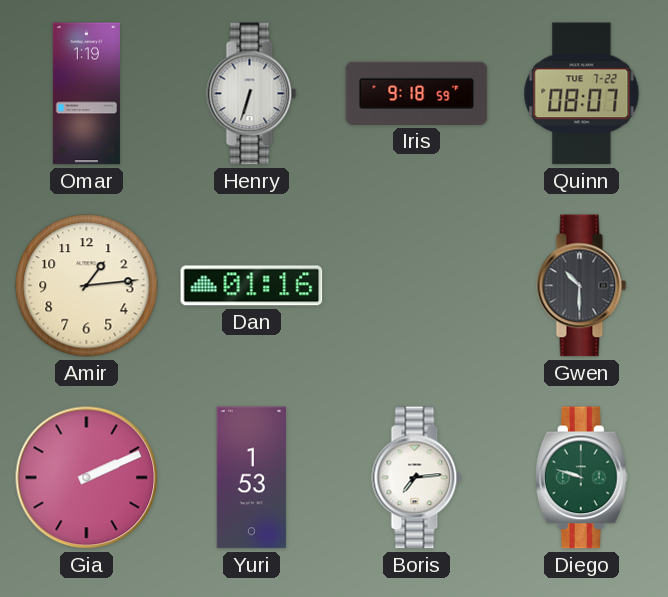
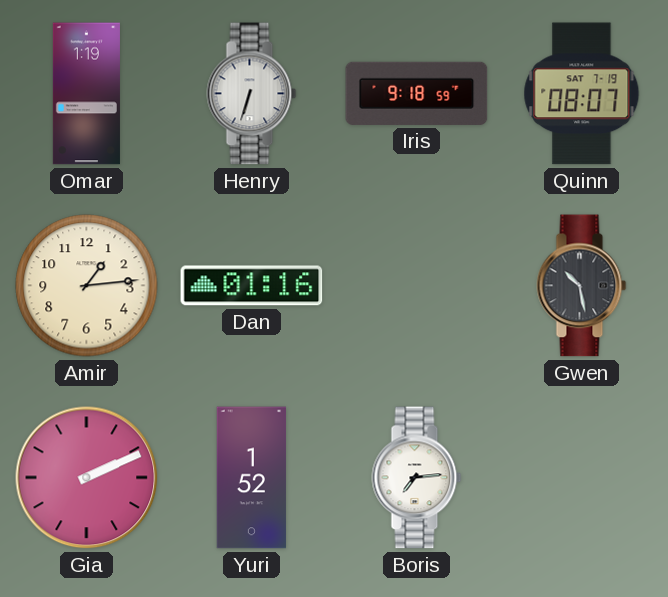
Quinn date: TUE 7-22 -> SAT 7-19 (582, 94)
Gwen: 10:30 -> 10:28 (582, 286)
Yuri: 1:53 -> 1:52 (252, 478)
Diego: 9:48 -> none (581, 478)
